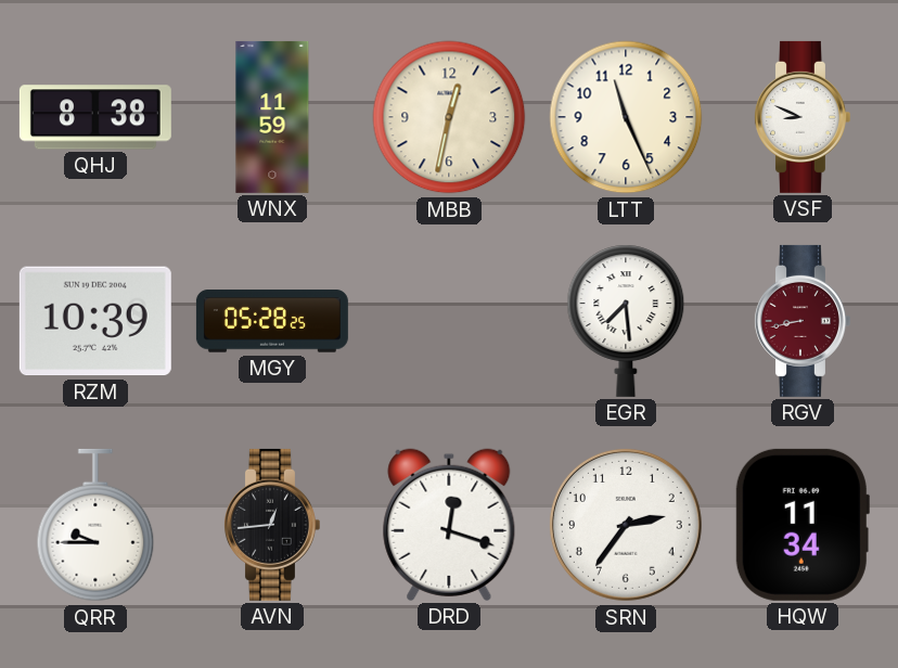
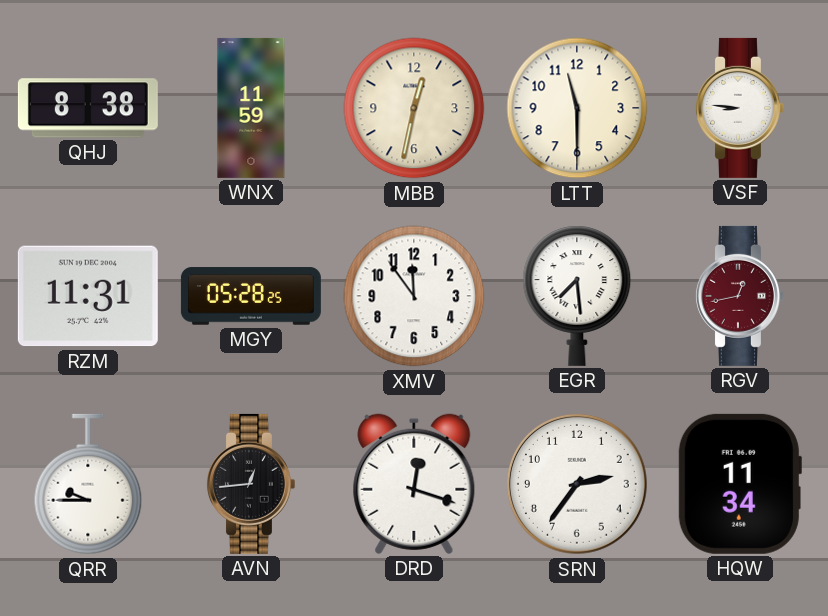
LTT: 11:26 -> 11:30 (577, 108)
VSF: 8:49 -> 8:46 (739, 108)
RZM: 10:39 -> 11:31 (88, 296)
XMV: none -> 11:54 (414, 296)
RGV: 8:43 -> 12:43 (739, 296)
